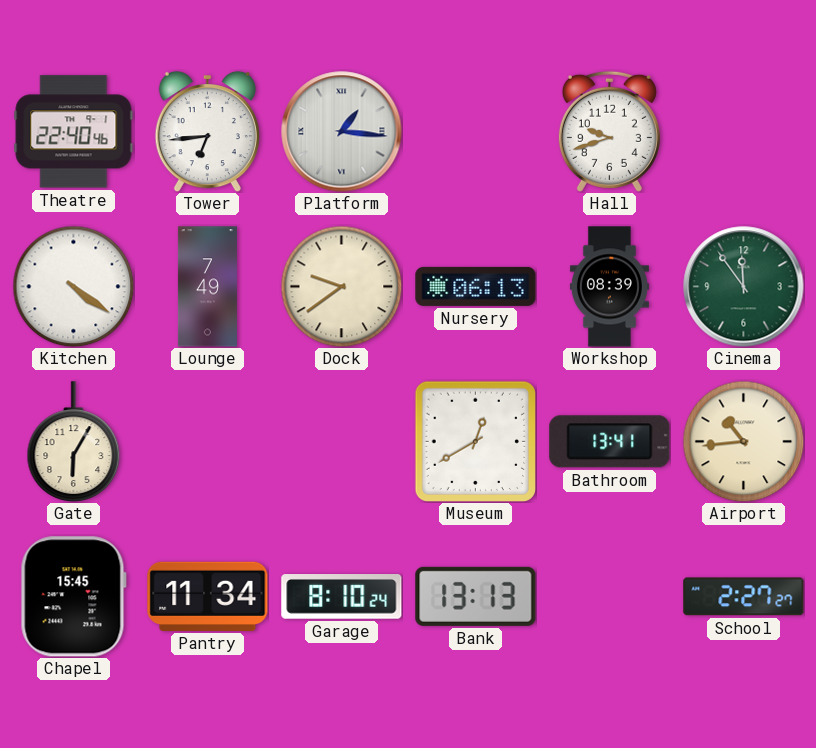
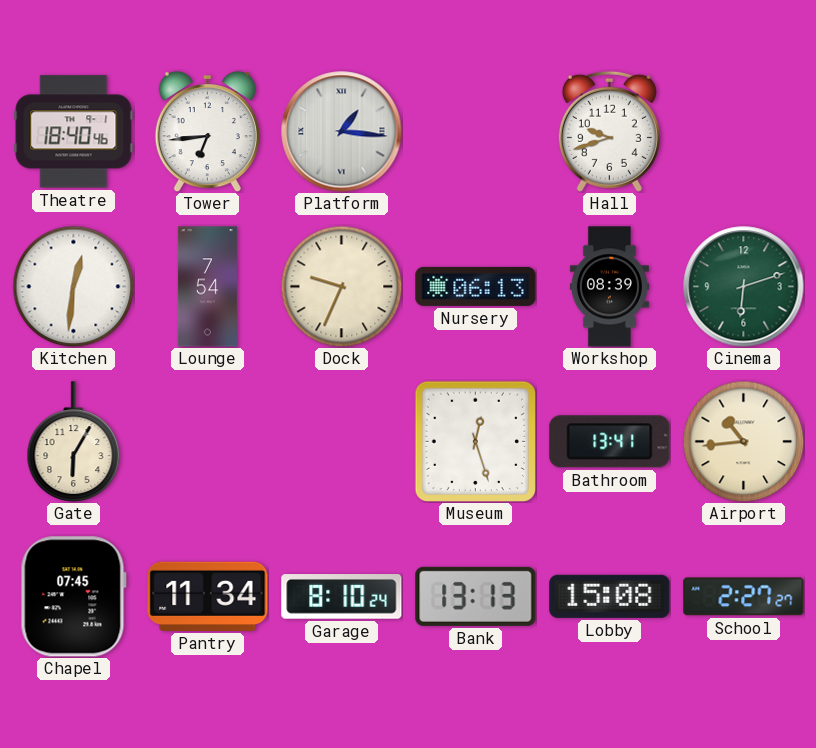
Theatre: 22:40 -> 18:40 (74, 132)
Kitchen: 4:21 -> 12:31 (73, 286)
Lounge: 7:49 -> 7:54 (207, 287)
Dock: 9:39 -> 9:34 (341, 286)
Cinema: 11:54 -> 6:12 (744, 287)
Museum: 12:40 -> 12:27 (475, 441)
Chapel: 15:45 -> 07:45 (73, 597)
Lobby: none -> 15:08 (610, 596)
